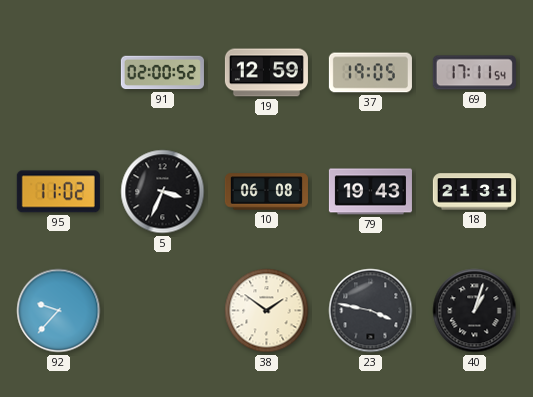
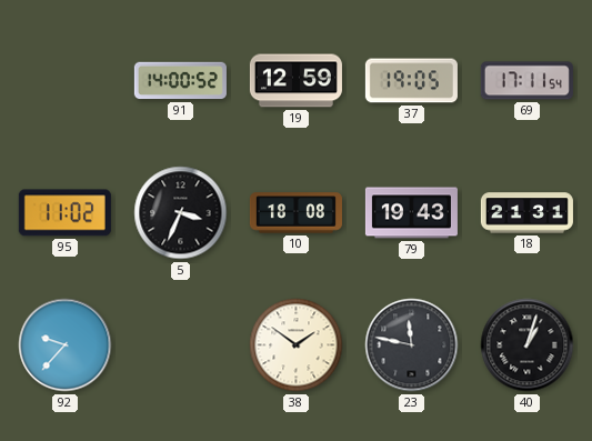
91: 02:00 -> 14:00 (180, 81)
10: 06:08 -> 18:08 (295, 213)
23: 3:47 -> 11:47 (412, 345)
